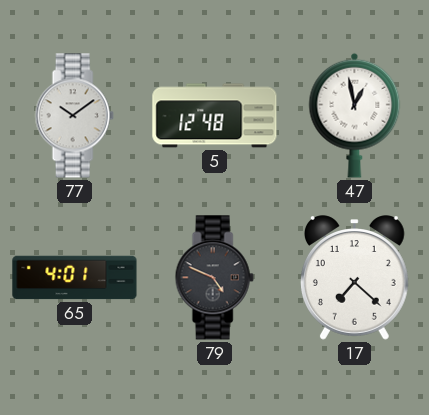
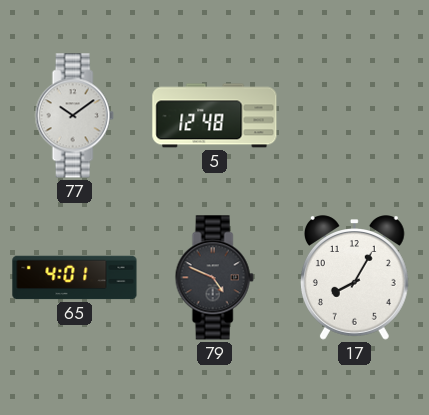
47: 12:58 -> none (355, 115)
17: 7:22 -> 8:05 (354, 278)
